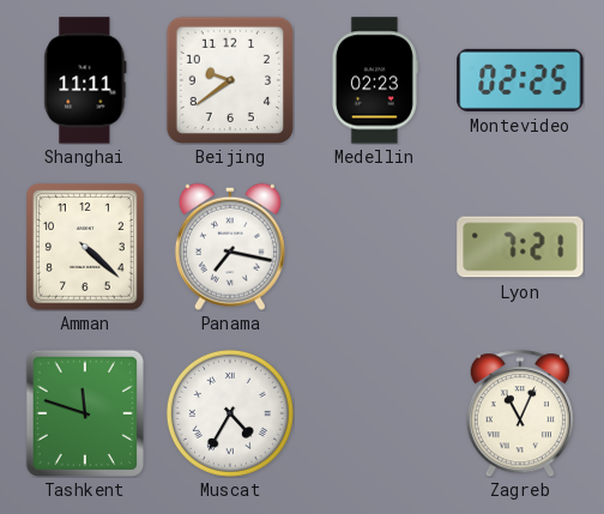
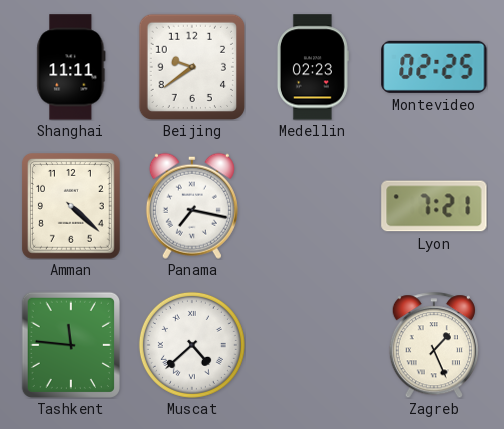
Tashkent: 11:48 -> 11:46 (71, 345)
Muscat: 4:35 -> 4:38 (192, 345)
Zagreb: 11:04 -> 1:26 (434, 345)
